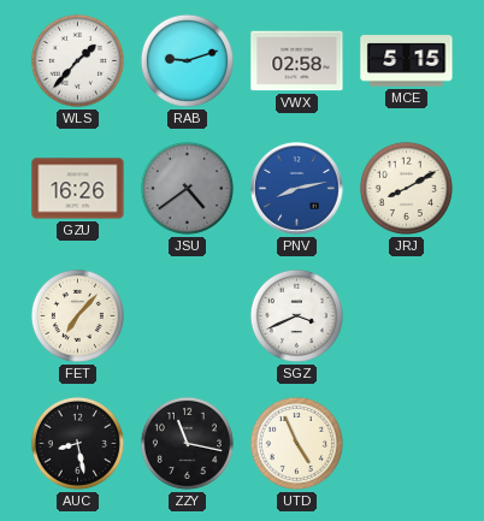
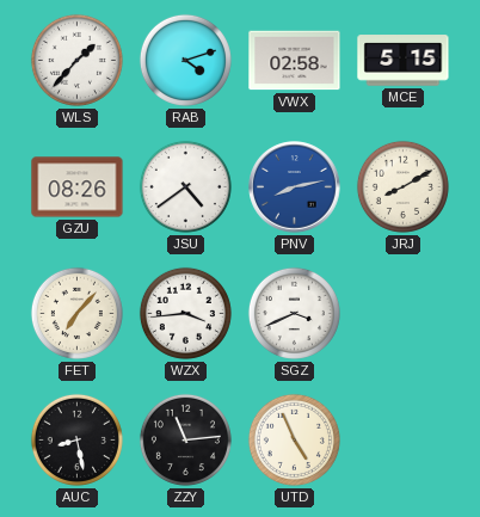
RAB: 9:12 -> 4:12 (185, 60)
GZU: 16:26 -> 08:26 (78, 187)
JSU dial: grey -> white (185, 186)
WZX: none -> 3:44 (185, 313)
ZZY: 11:17 -> 11:14 (185, 439)
